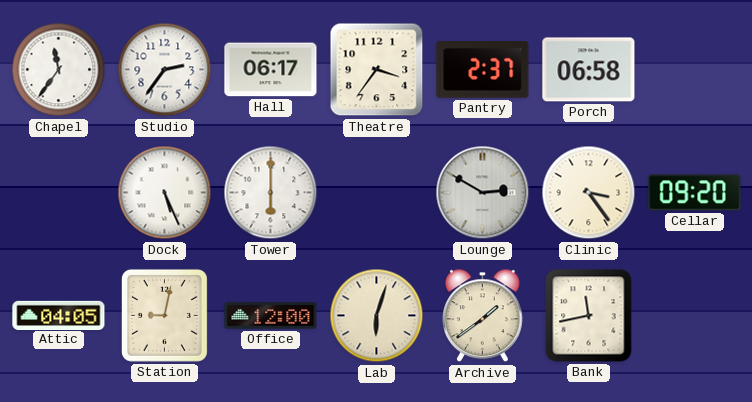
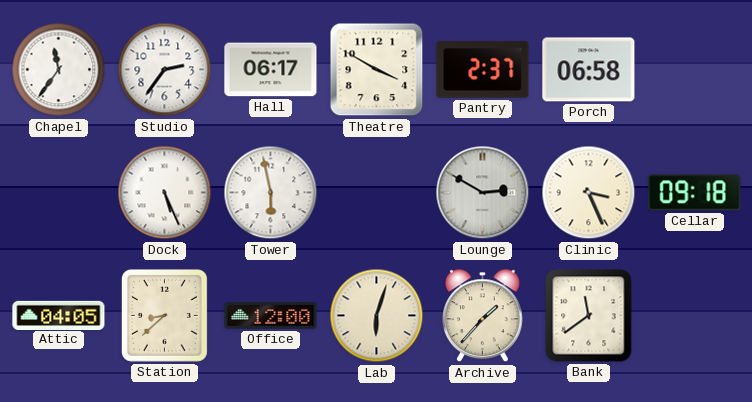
Theatre: 3:36 -> 3:50 (377, 70)
Tower: 6:00 -> 5:58 (271, 193)
Clinic: 3:24 -> 3:26 (589, 193)
Cellar: 09:20 -> 09:18 (695, 193)
Station: 9:02 -> 8:38 (164, 315)
Archive: 1:39 -> 1:37 (483, 316)
Bank: 11:43 -> 11:39 (589, 316)
